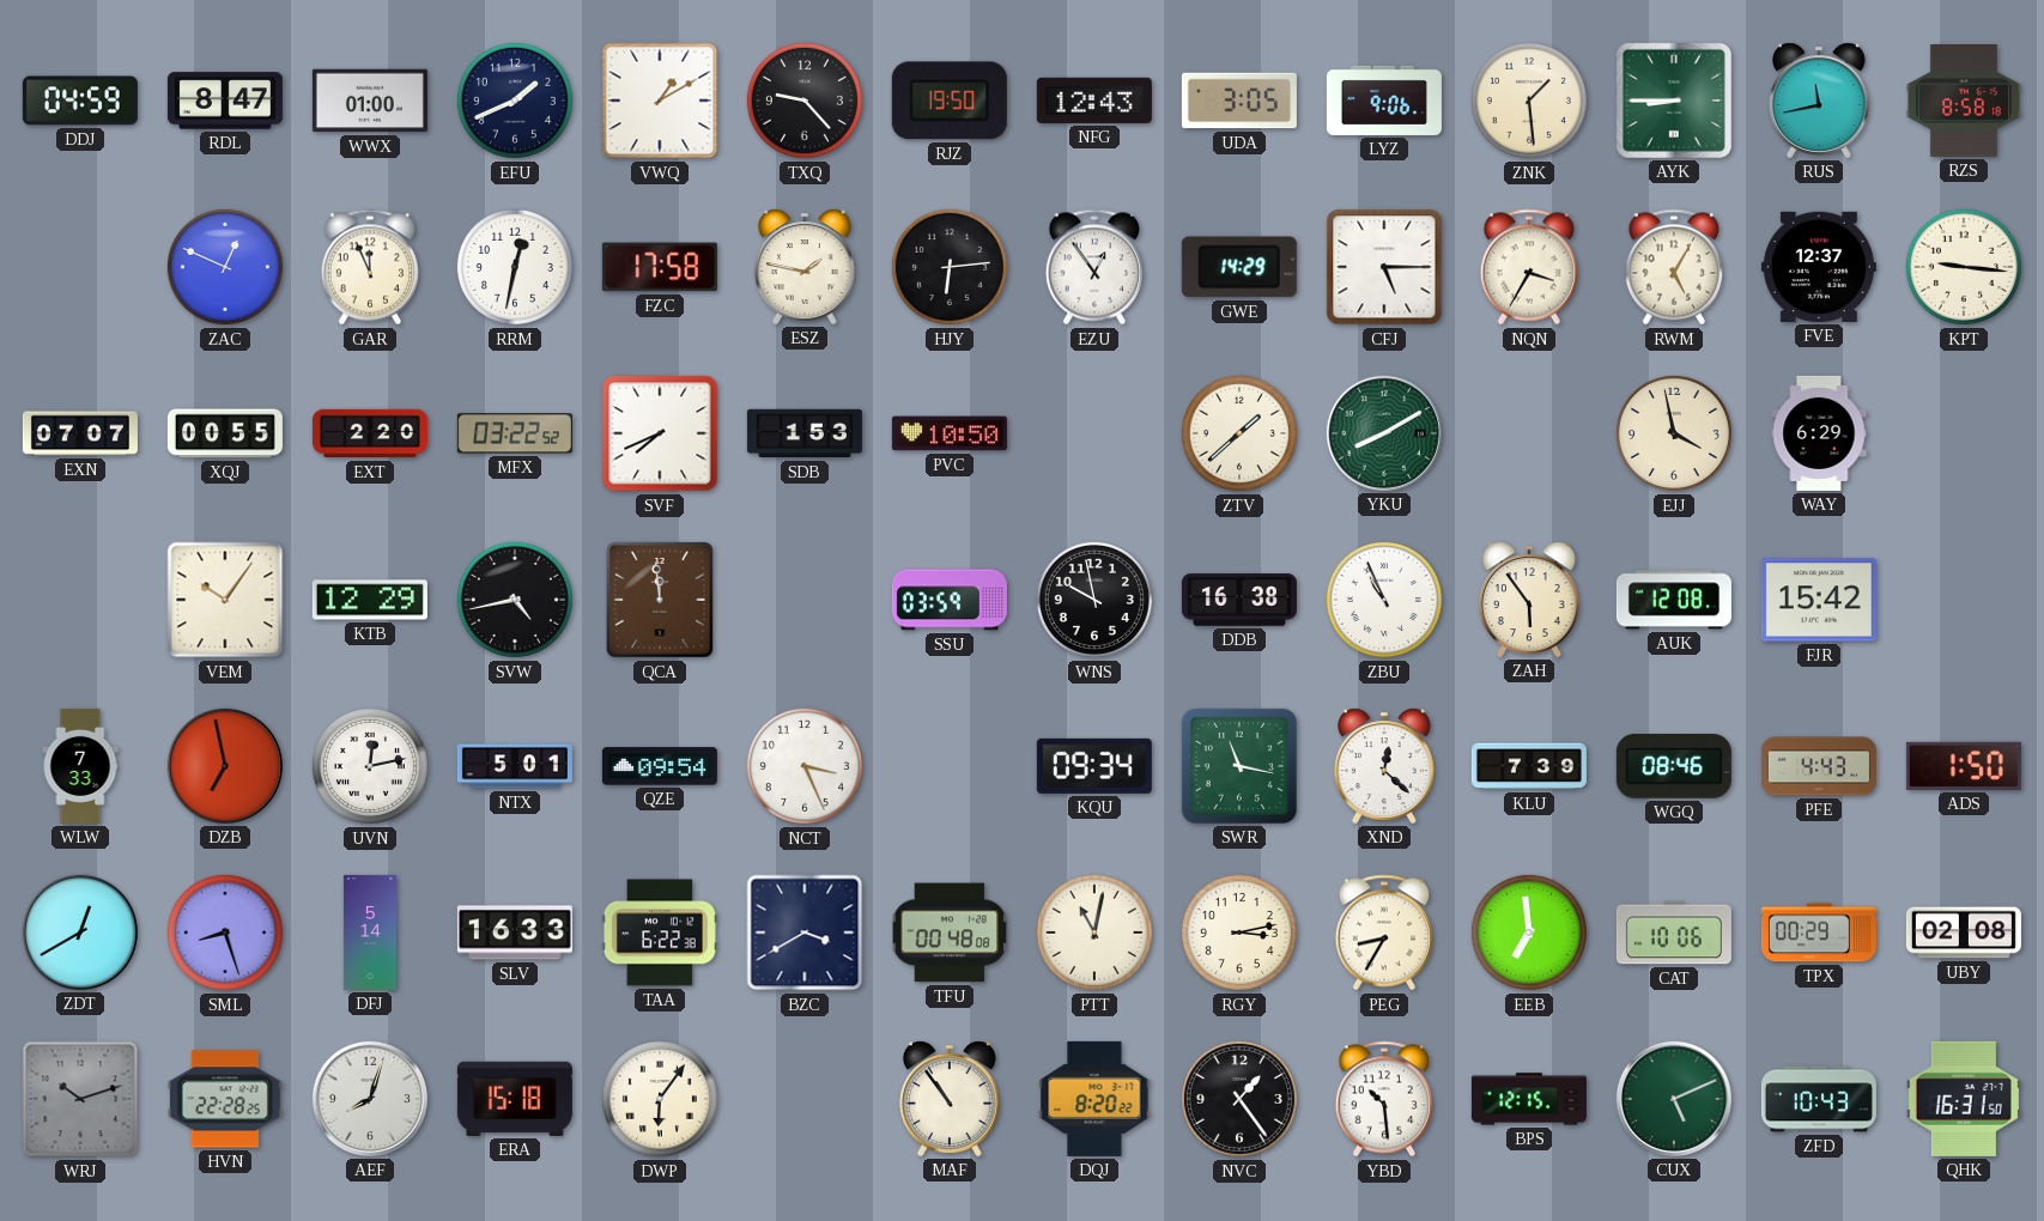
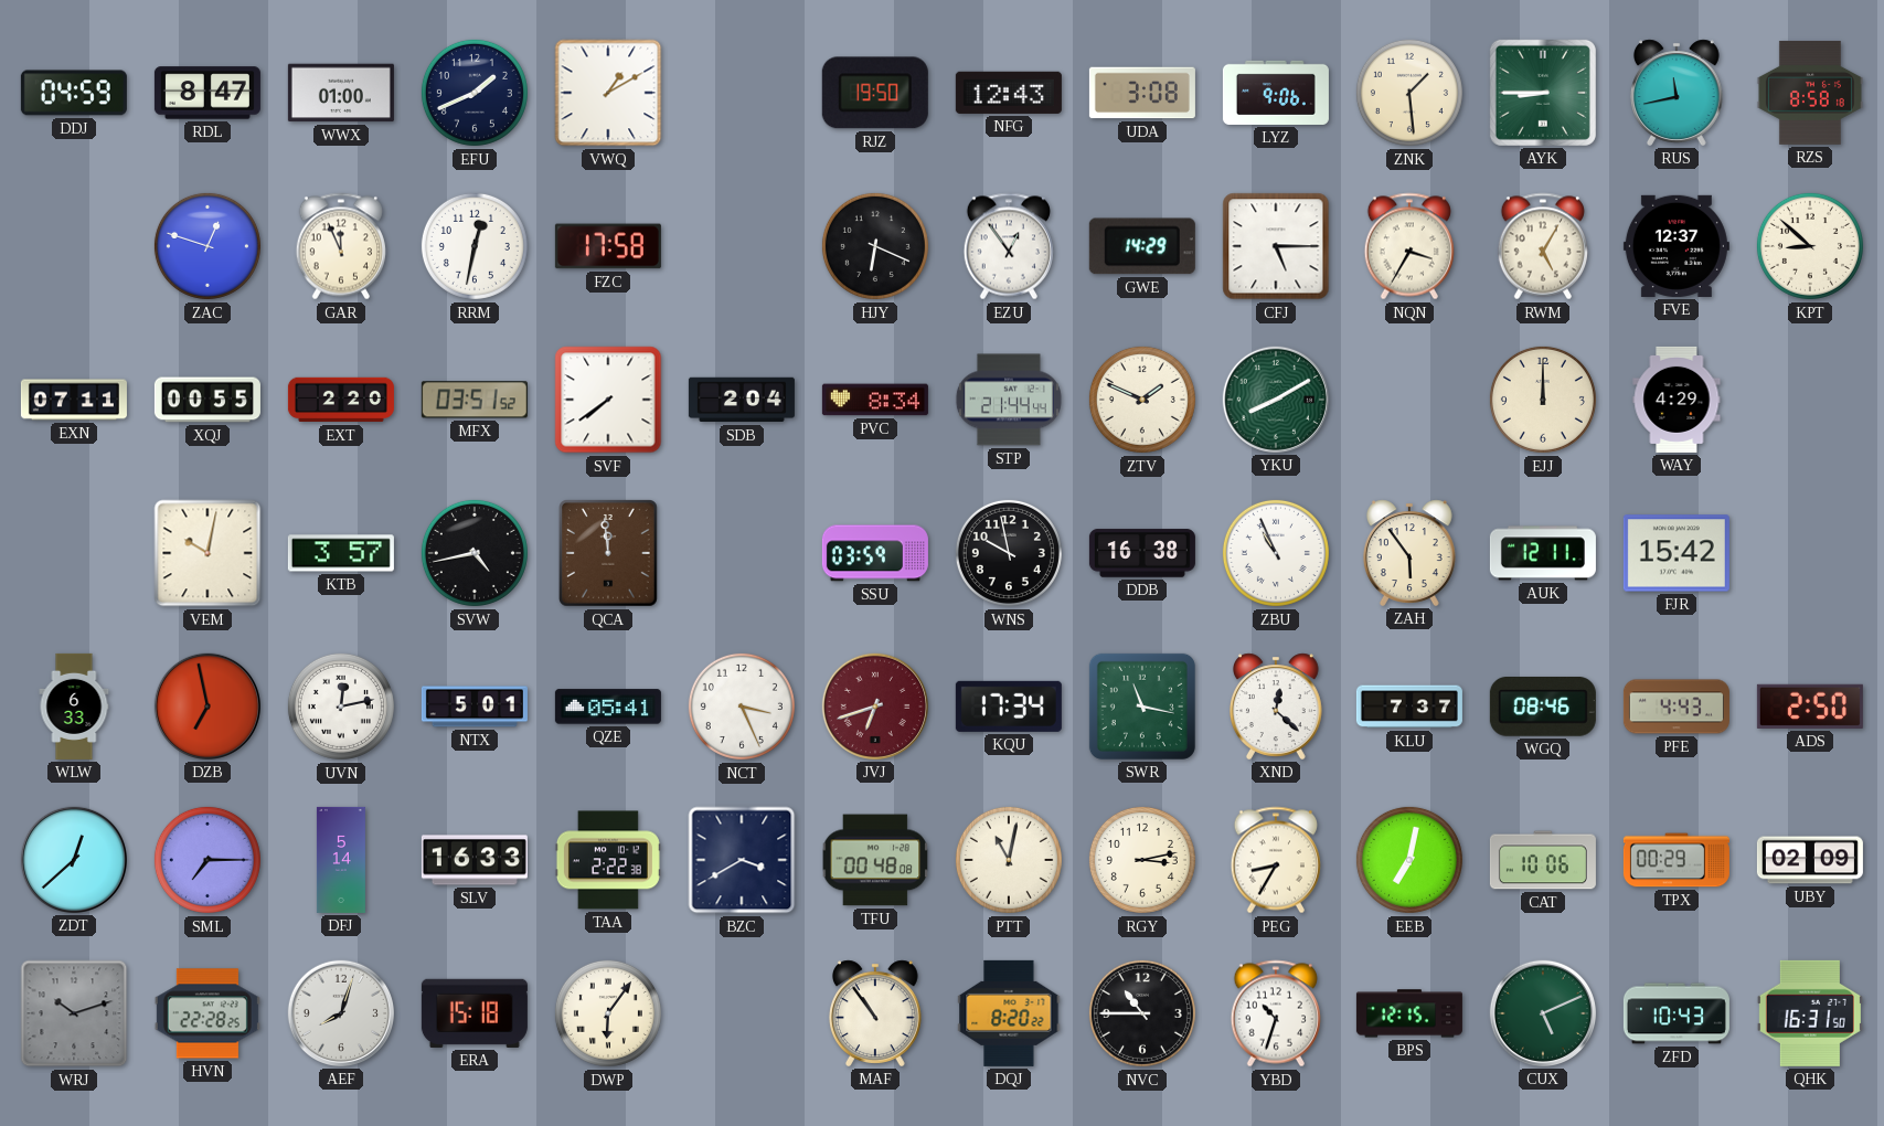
TXQ: 9:23 -> none (805, 101)
UDA: 3:05 -> 3:08 (1142, 93)
ZAC: 12:49 -> 12:48 (207, 246)
ESZ: 1:47 -> none (805, 267)
HJY: 6:14 -> 6:19 (875, 246)
KPT: 9:16 -> 8:52 (1810, 246)
EXN: 07:07 -> 07:11 (74, 400)
MFX: 03:22 -> 03:51 (475, 400)
SVF: 7:41 -> 7:39 (608, 400)
SDB: 1:53 -> 2:04 (742, 400)
PVC: 10:50 -> 8:34 (875, 400)
STP: none -> 21:44 (1009, 400)
ZTV: 1:38 -> 1:49 (1142, 400)
EJJ: 3:58 -> 12:00 (1543, 400)
WAY: 6:29 -> 4:29 (1677, 400)
VEM: 10:06 -> 10:02 (207, 553)
KTB: 12:29 -> 3:57 (341, 553)
AUK: 12:08 -> 12:11 (1543, 553)
WLW: 7:33 -> 6:33 (74, 707)
QZE: 09:54 -> 05:41 (608, 707)
JVJ: none -> 6:42 (875, 707)
KQU: 09:34 -> 17:34 (1009, 707)
KLU: 7:39 -> 7:37 (1409, 707)
ADS: 1:50 -> 2:50 (1810, 707)
ZDT: 12:40 -> 12:38 (74, 860)
SML: 8:27 -> 7:15 (207, 860)
TAA: 6:22 -> 2:22 (608, 860)
EEB: 6:59 -> 7:02 (1409, 860)
UBY: 02:08 -> 02:09 (1810, 860)
NVC: 1:24 -> 10:45 (1142, 1013)
YBD: 10:29 -> 10:33 (1276, 1013)
